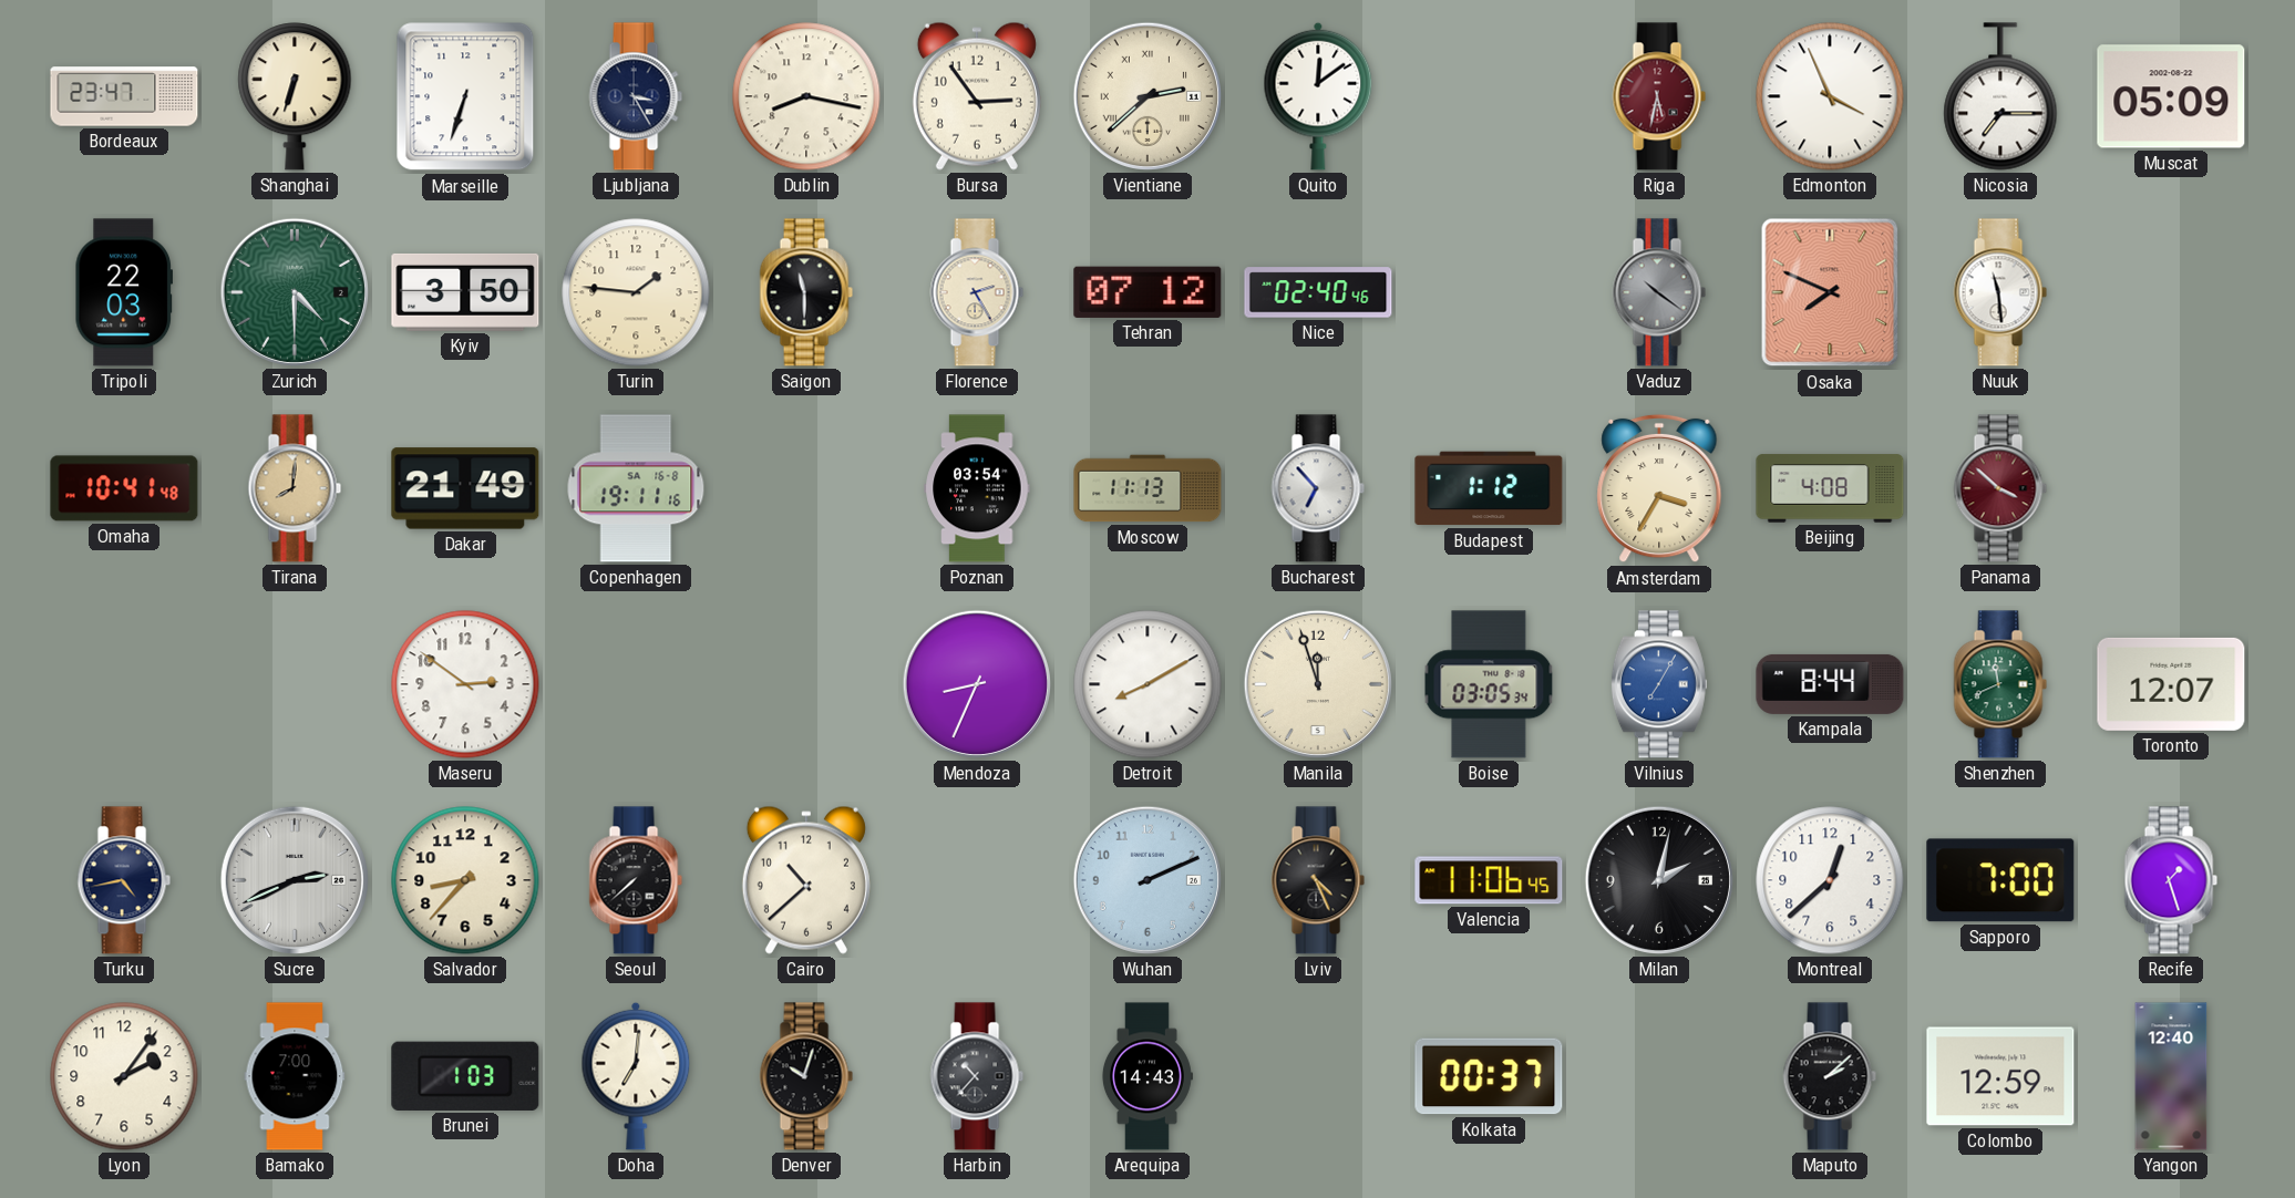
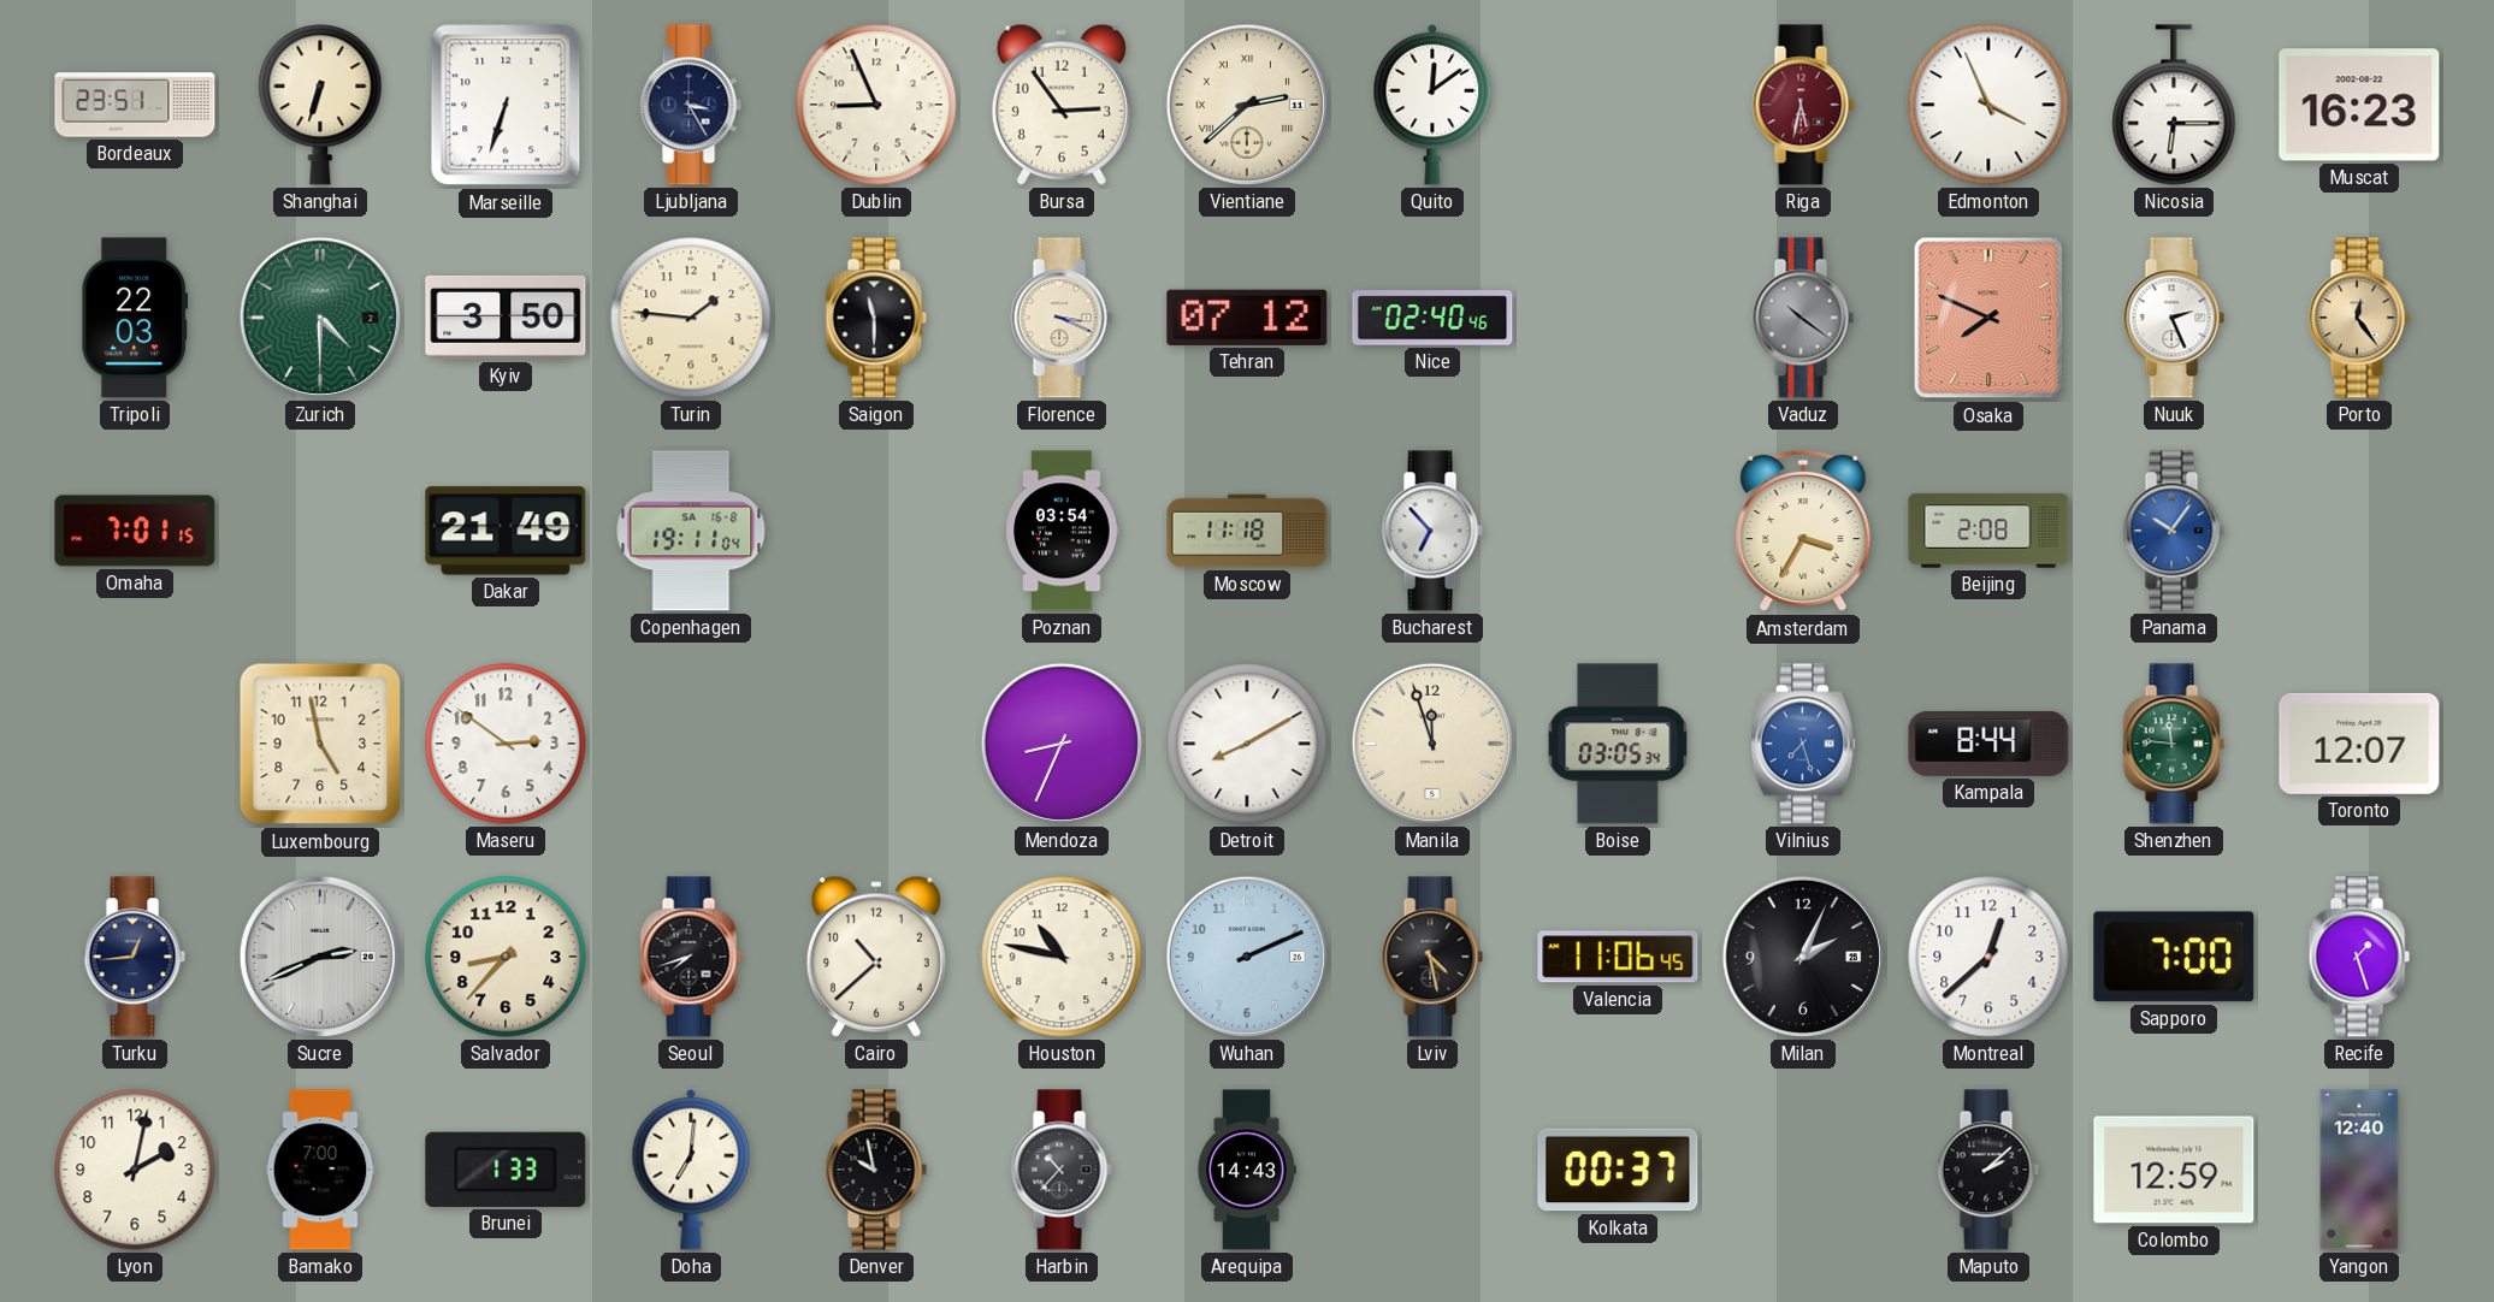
Bordeaux: 23:47 -> 23:51 (135, 105)
Dublin: 8:17 -> 8:56 (876, 105)
Nicosia: 7:15 -> 6:15 (2174, 105)
Muscat: 05:09 -> 16:23 (2359, 105)
Florence: 2:25 -> 3:19 (1062, 318)
Nuuk: 11:29 -> 2:26 (2174, 318)
Porto: none -> 12:24 (2359, 318)
Omaha: 10:41 -> 7:01 (135, 531)
Tirana: 8:01 -> none (295, 488)
Copenhagen: 19:11:16 -> 19:11:04 (691, 531)
Moscow: 11:13 -> 11:18 (1247, 531)
Budapest: 1:12 -> none (1489, 488)
Beijing: 4:08 -> 2:08 (1988, 531)
Panama: 3:52 -> 10:06 (2174, 531)
Panama dial: burgundy -> blue (2174, 531)
Luxembourg: none -> 4:58 (320, 744)
Vilnius: 7:05 -> 7:27 (1803, 744)
Shenzhen: 11:41 -> 11:46 (2174, 744)
Turku: 4:43 -> 12:44 (135, 957)
Seoul: 7:38 -> 7:42 (691, 957)
Houston: none -> 10:47 (1062, 957)
Lviv: 4:26 -> 4:28 (1432, 957)
Milan: 2:02 -> 2:04 (1803, 957)
Lyon: 2:06 -> 2:02 (135, 1170)
Brunei: 1:03 -> 1:33 (506, 1170)
Denver: 10:03 -> 9:58 (876, 1170)
